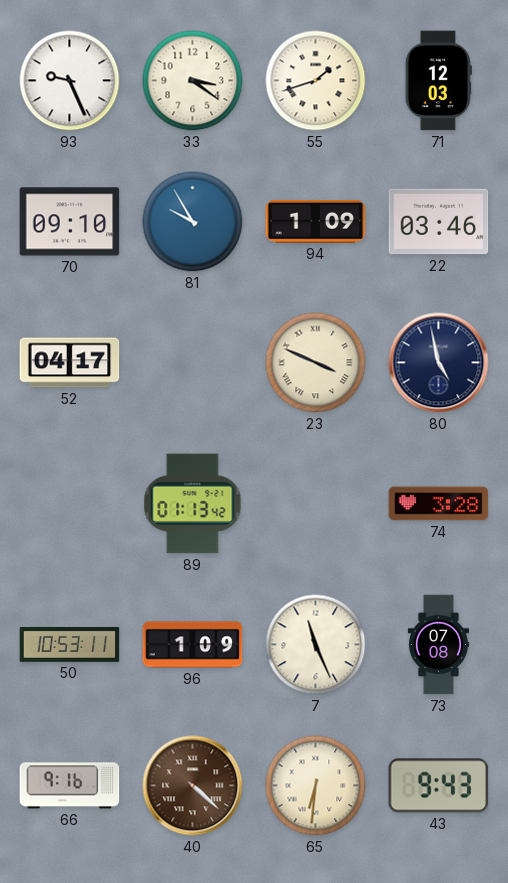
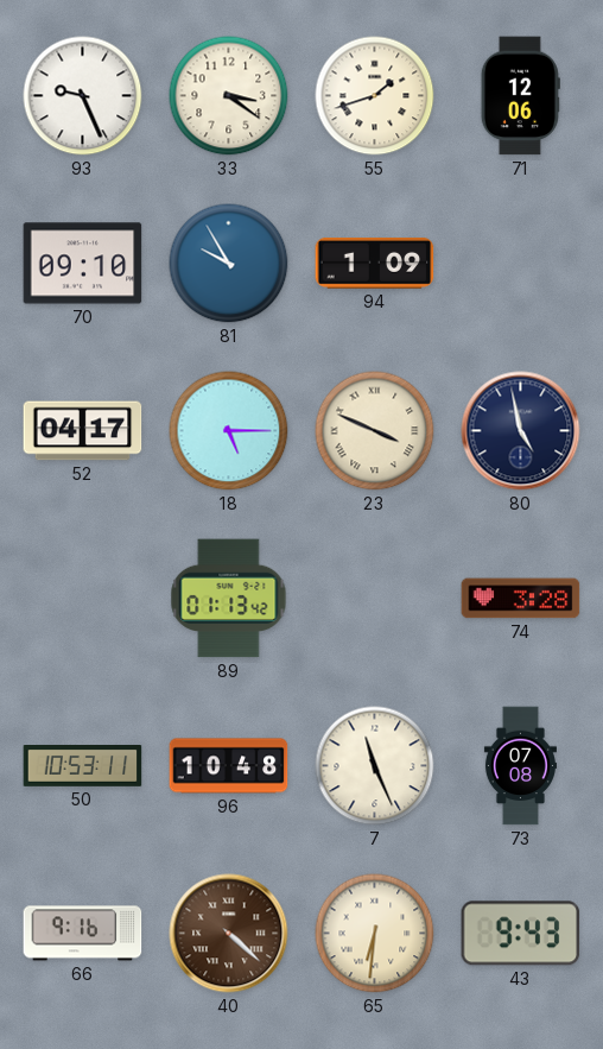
71: 12:03 -> 12:06 (520, 96)
22: 03:46 -> none (439, 222)
18: none -> 5:15 (229, 431)
96: 1:09 -> 10:48 (229, 766)
